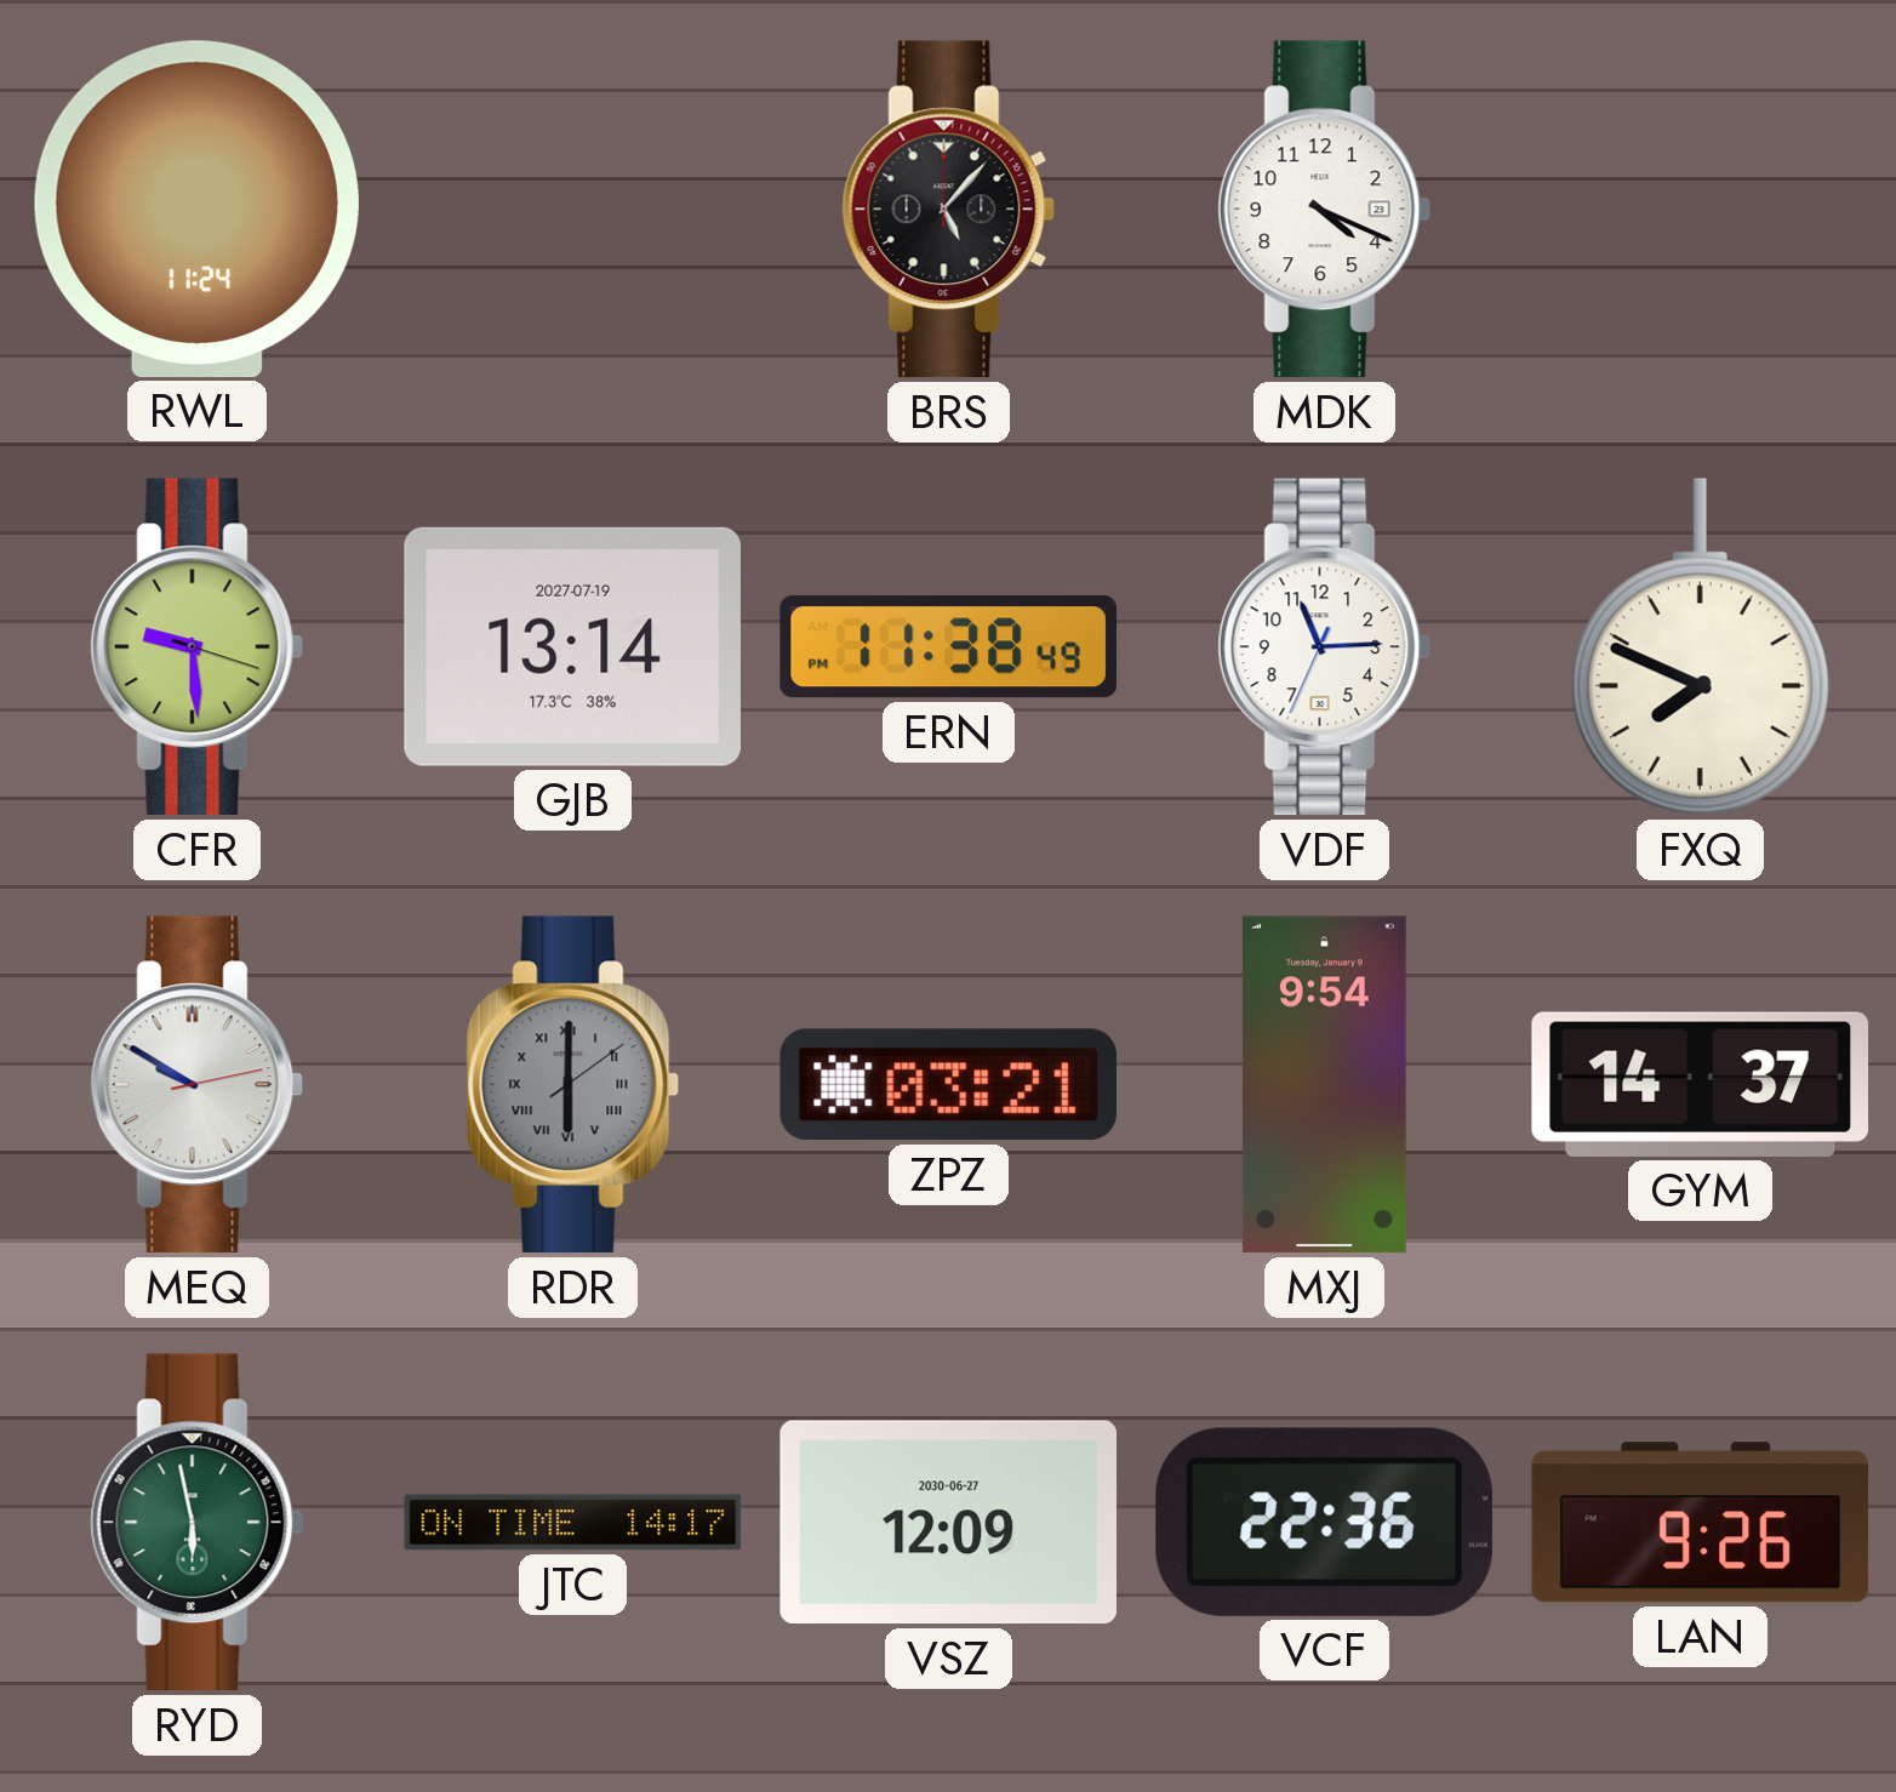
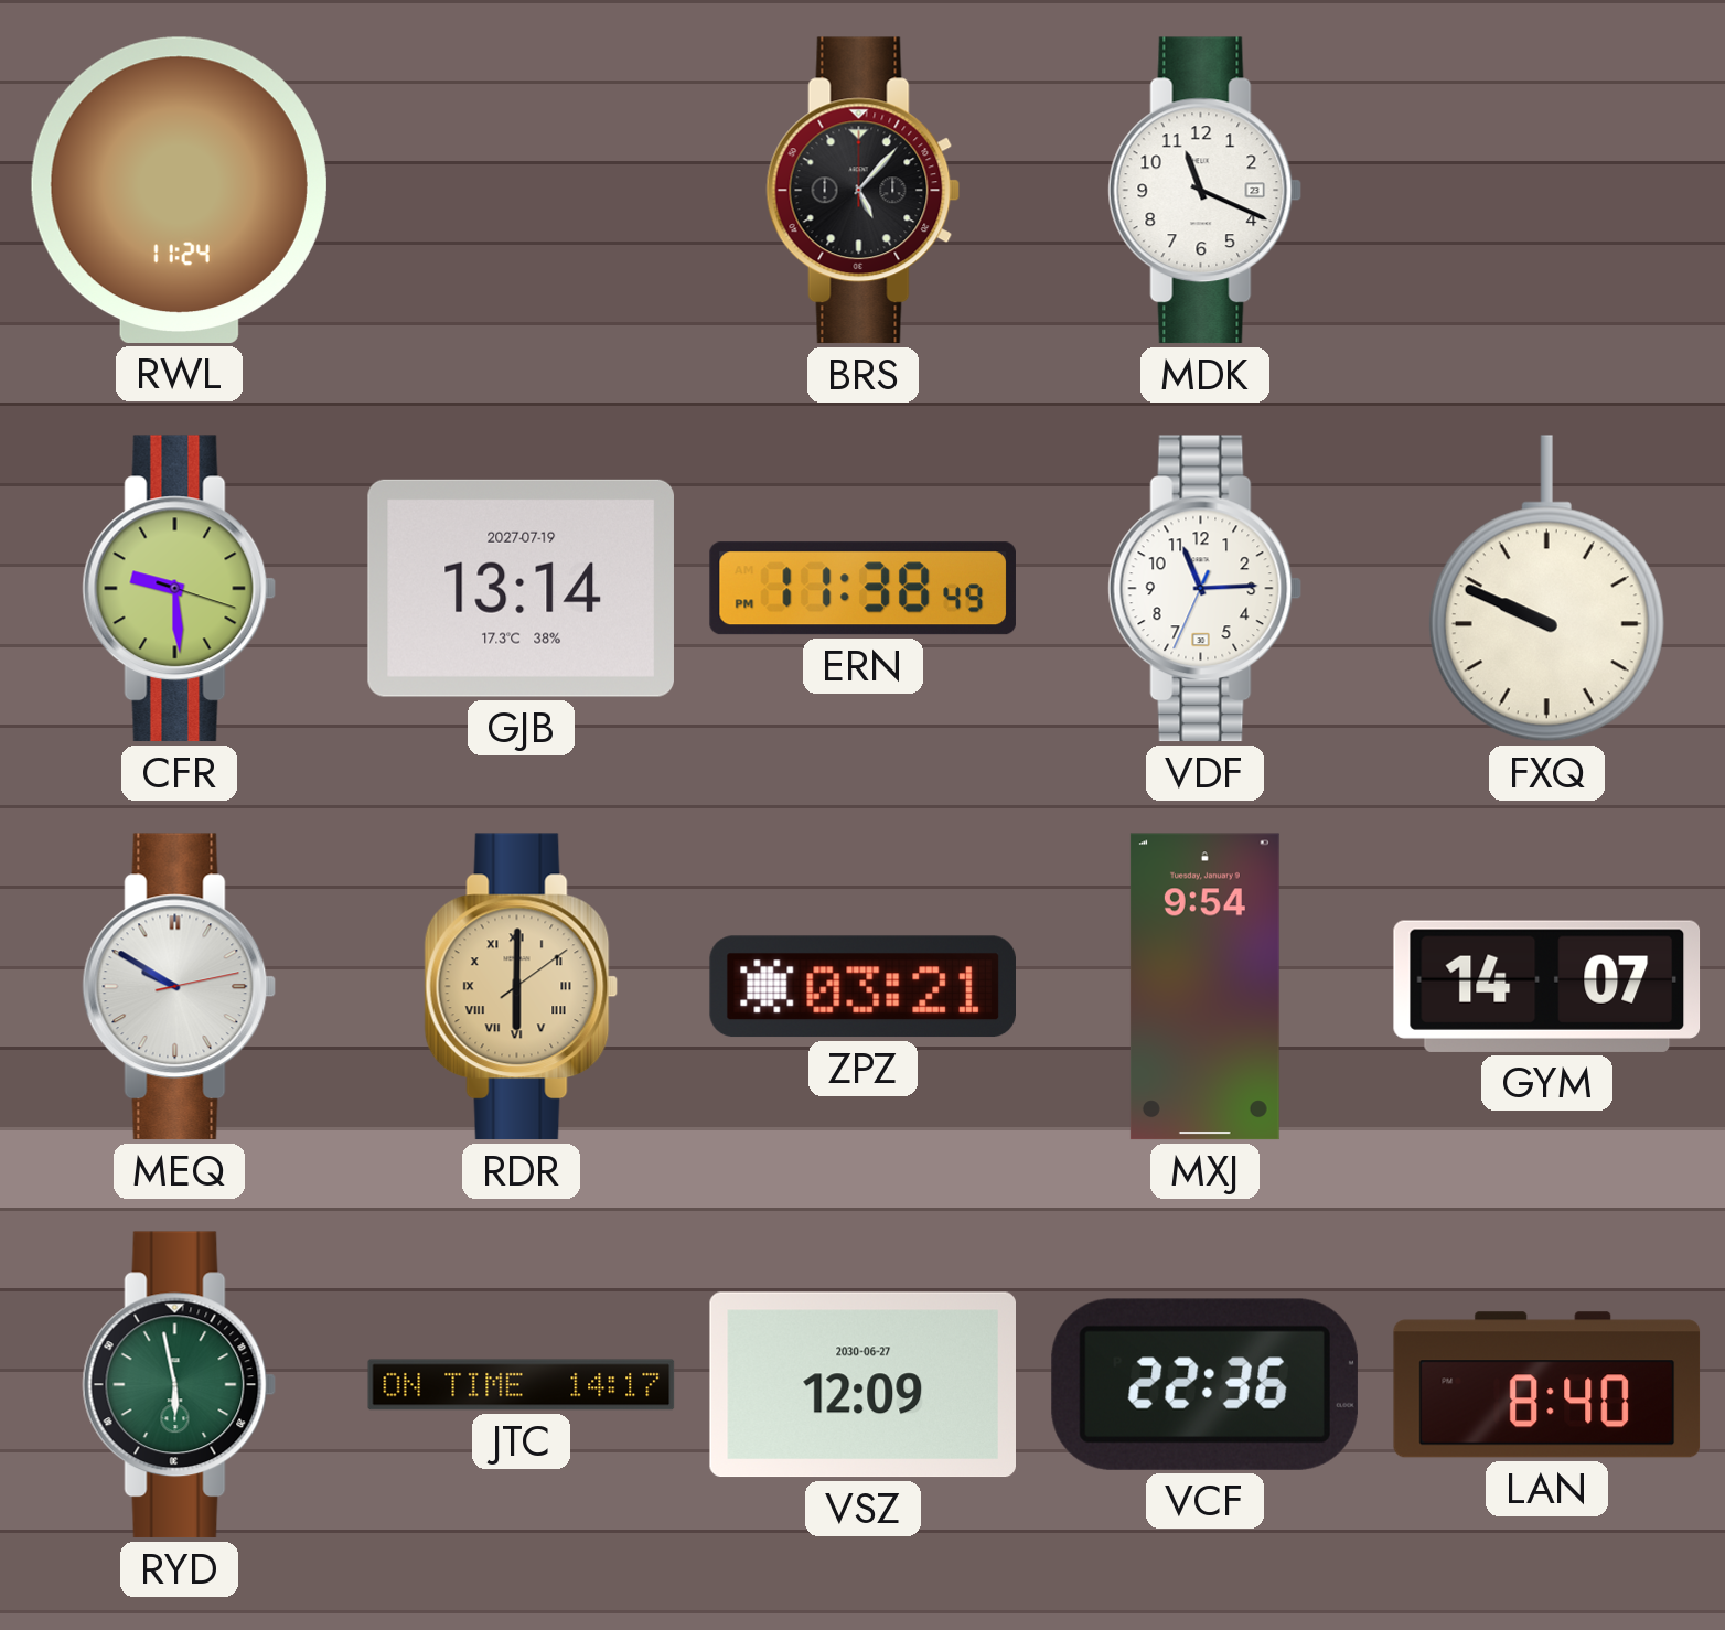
MDK: 4:19 -> 11:19 (1206, 191)
FXQ: 7:49 -> 9:49 (1546, 589)
RDR dial: grey -> champagne (522, 987)
GYM: 14:37 -> 14:07 (1547, 986)
LAN: 9:26 -> 8:40 (1547, 1385)
